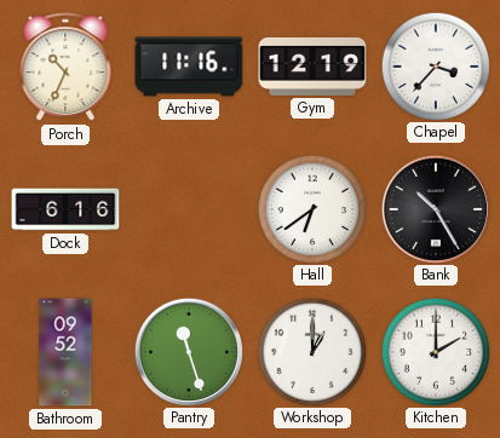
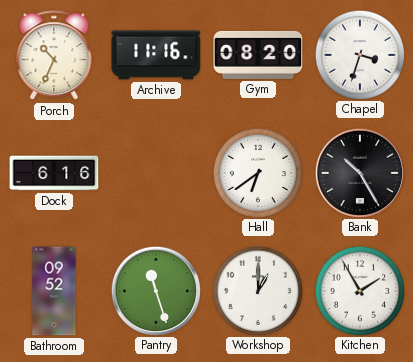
Gym: 12:19 -> 08:20 (258, 55)
Chapel: 3:37 -> 3:33 (359, 54)
Kitchen: 2:00 -> 1:55 (359, 290)
